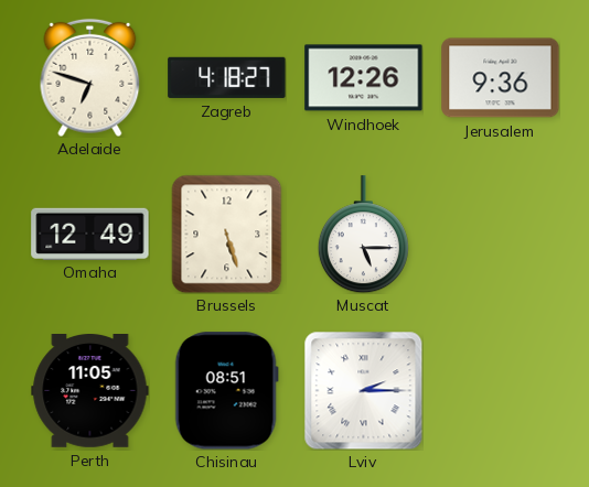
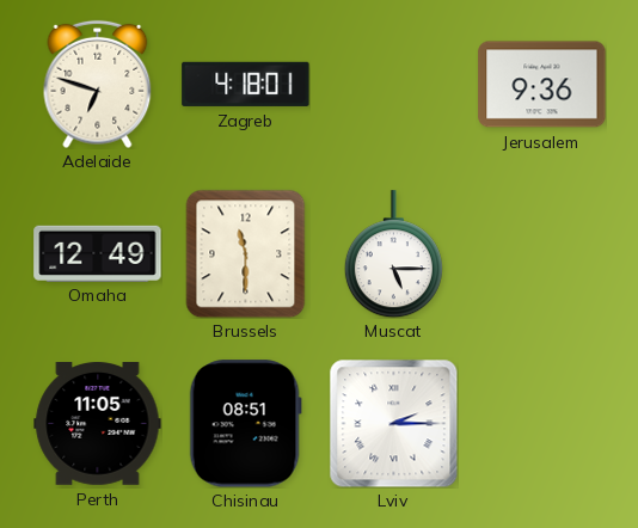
Zagreb: 4:18:27 -> 4:18:01 (246, 84)
Windhoek: 12:26 -> none (364, 78)
Brussels: 5:27 -> 11:30 (246, 253)
